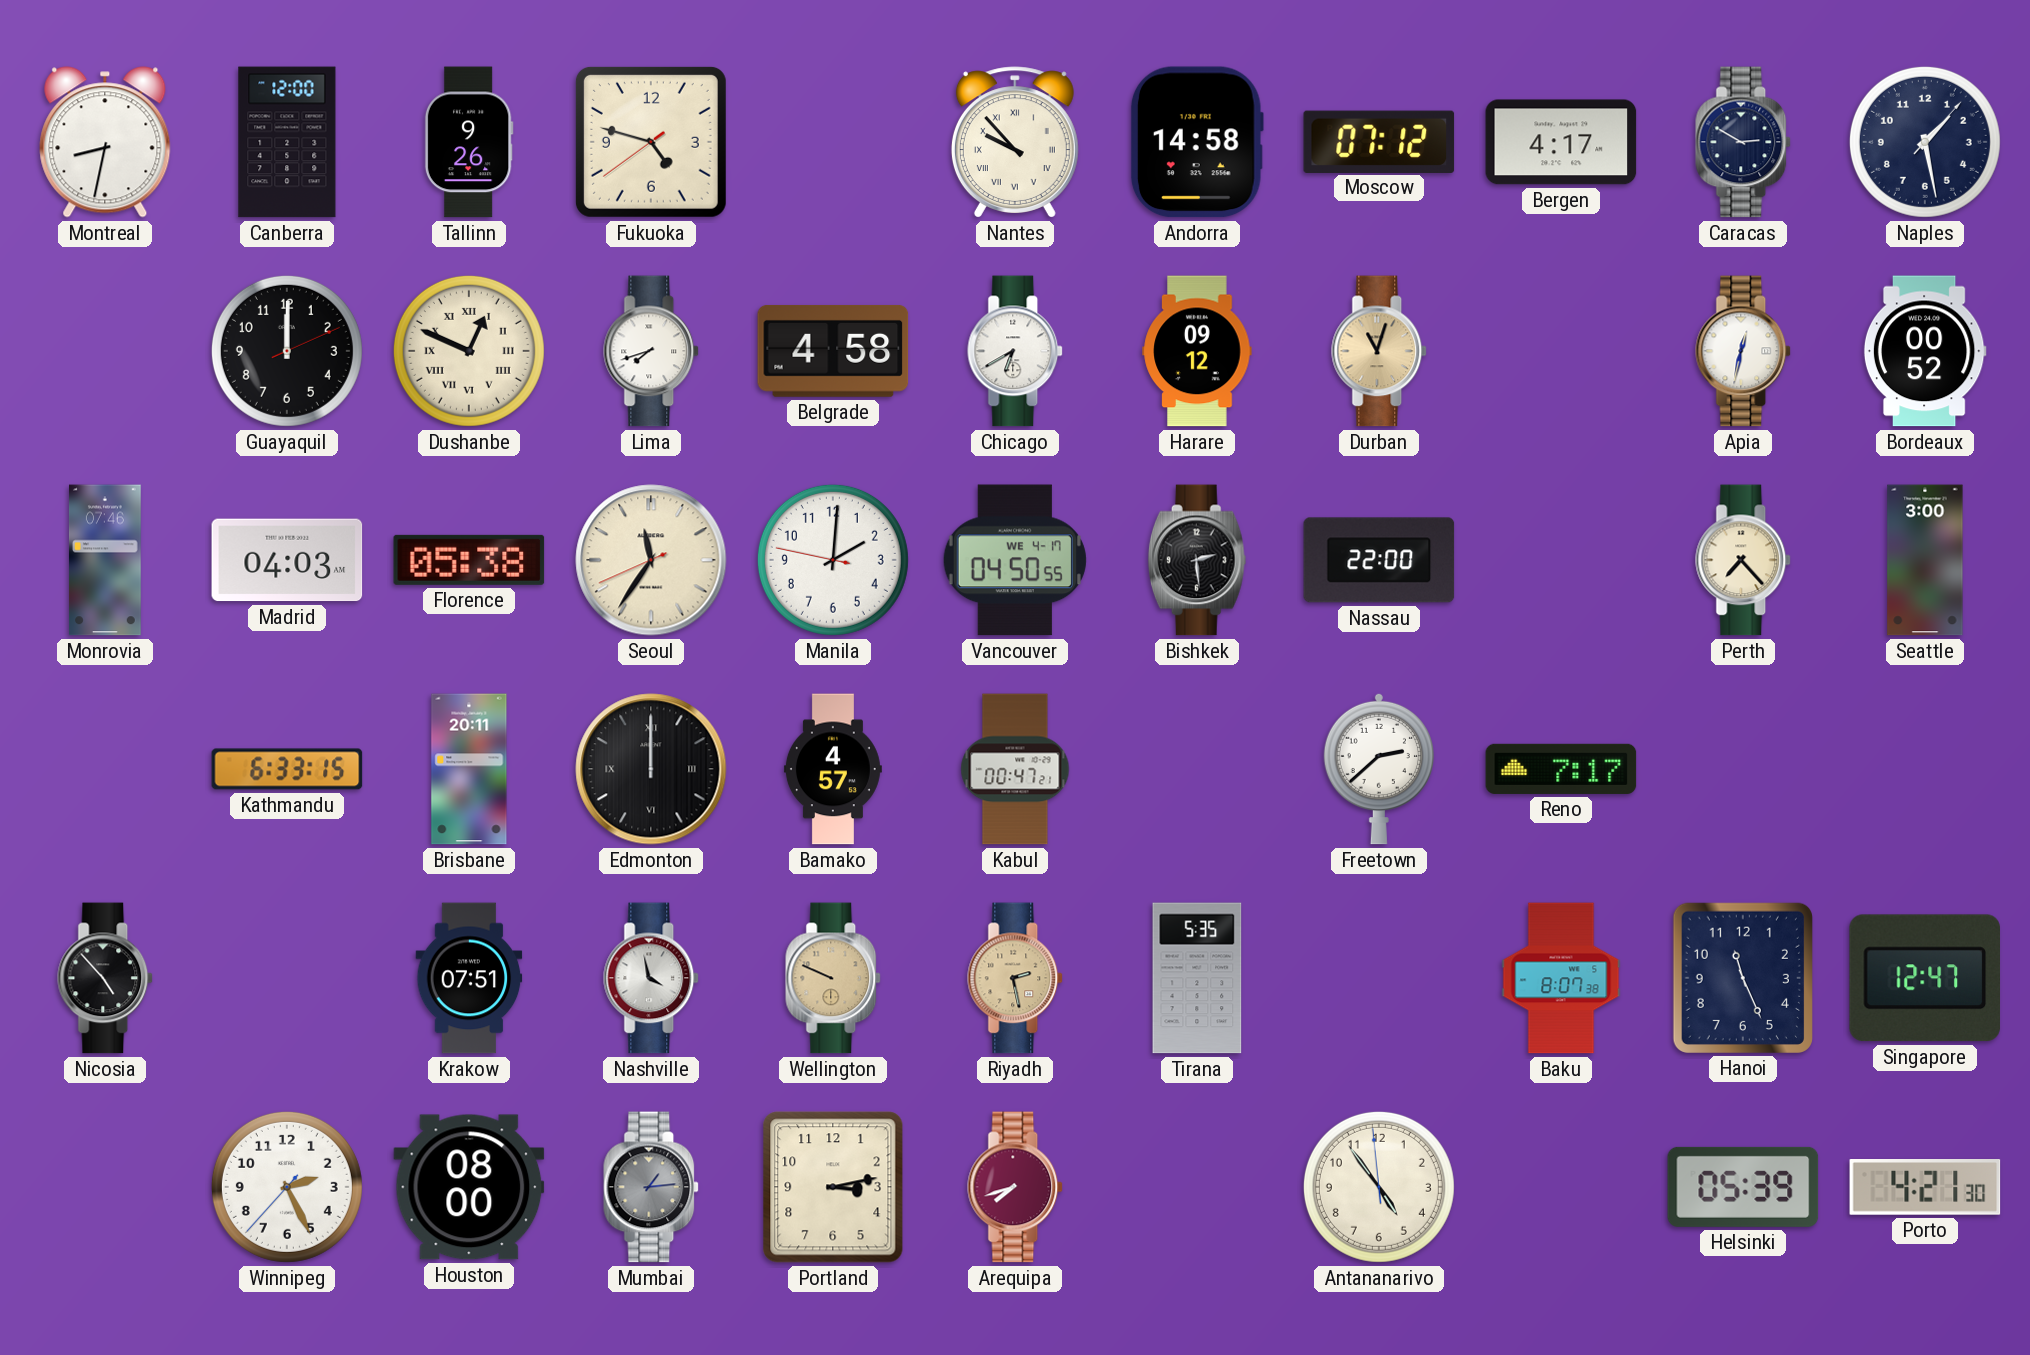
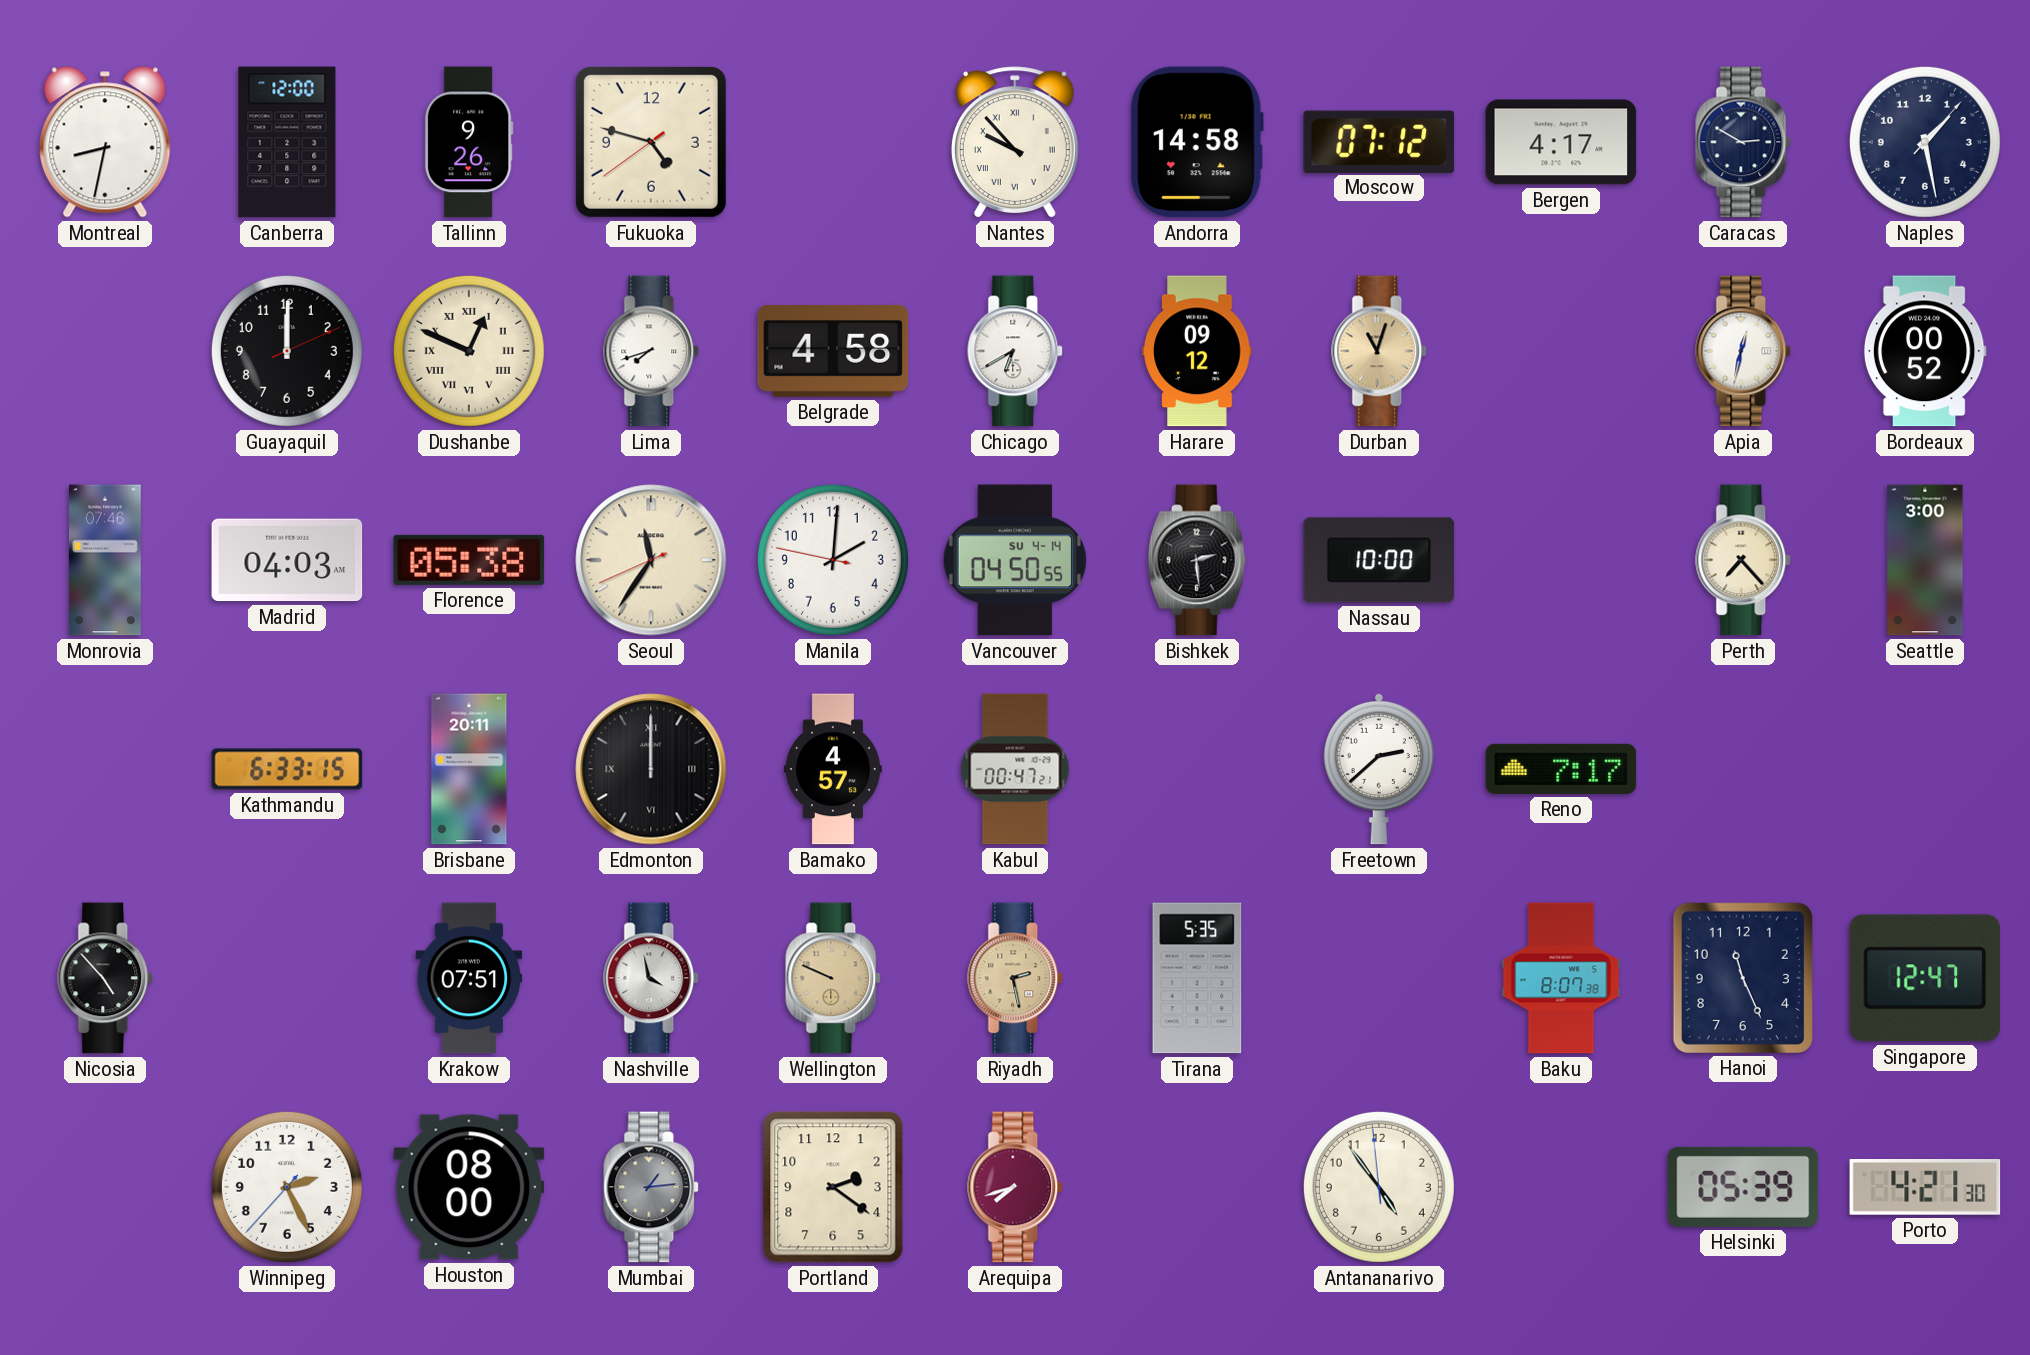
Vancouver date: WE 4-17 -> SU 4-14 (1015, 560)
Nassau: 22:00 -> 10:00 (1379, 560)
Portland: 3:13 -> 2:21 (833, 1187)
